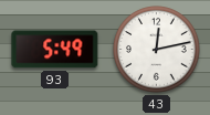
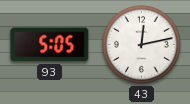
93: 5:49 -> 5:05 (50, 45)
